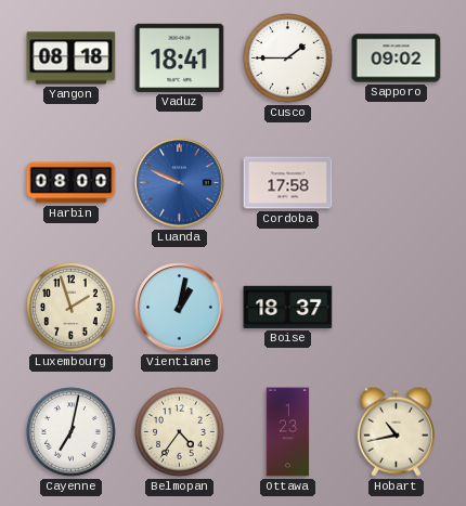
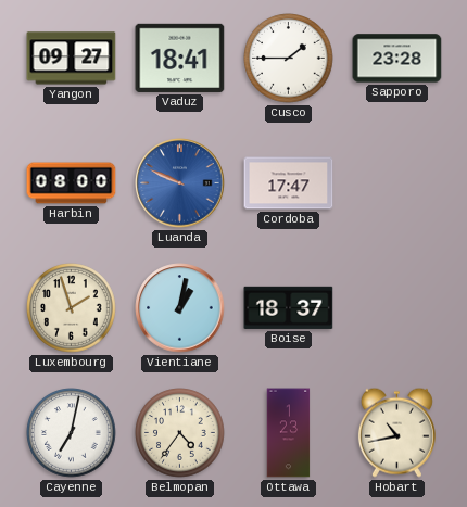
Yangon: 08:18 -> 09:27 (72, 59)
Sapporo: 09:02 -> 23:28 (397, 59)
Cordoba: 17:58 -> 17:47 (289, 183)
